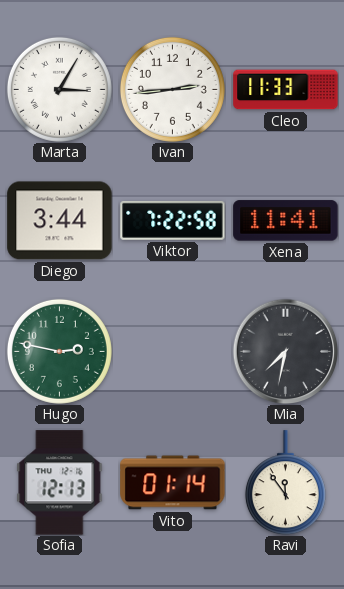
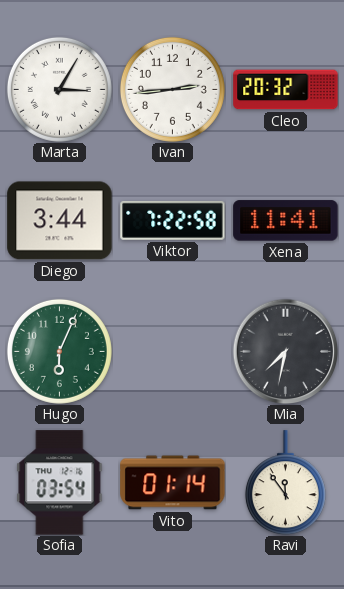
Cleo: 11:33 -> 20:32 (286, 90)
Hugo: 2:47 -> 6:04 (59, 351)
Sofia: 12:13 -> 03:54 (60, 483)
